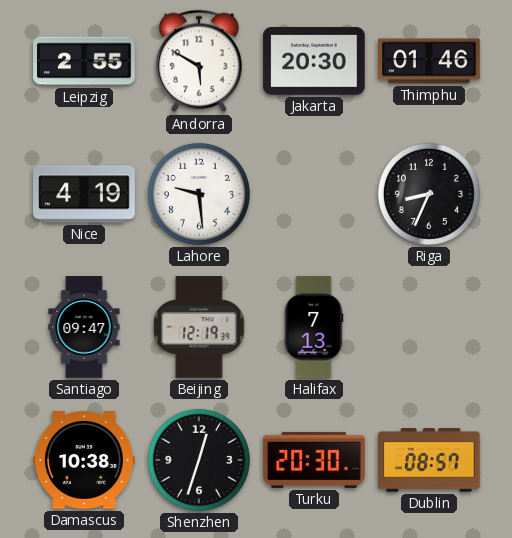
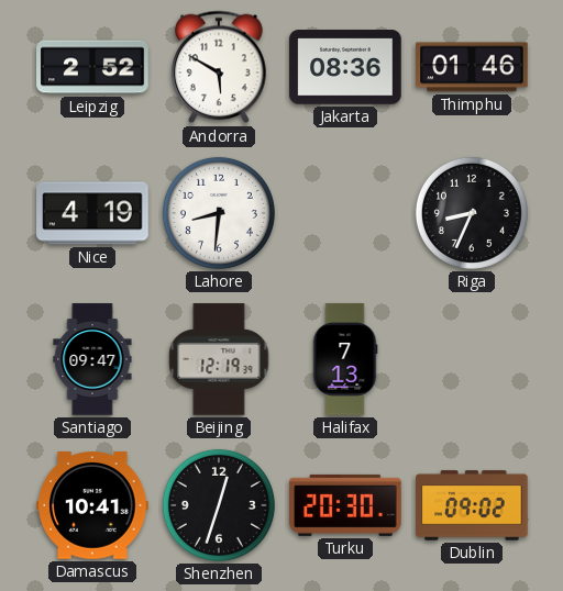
Leipzig: 2:55 -> 2:52 (92, 67)
Jakarta: 20:30 -> 08:36 (345, 67)
Lahore: 9:29 -> 8:31 (219, 213)
Damascus: 10:38 -> 10:41 (92, 505)
Dublin: 08:57 -> 09:02 (472, 505)
